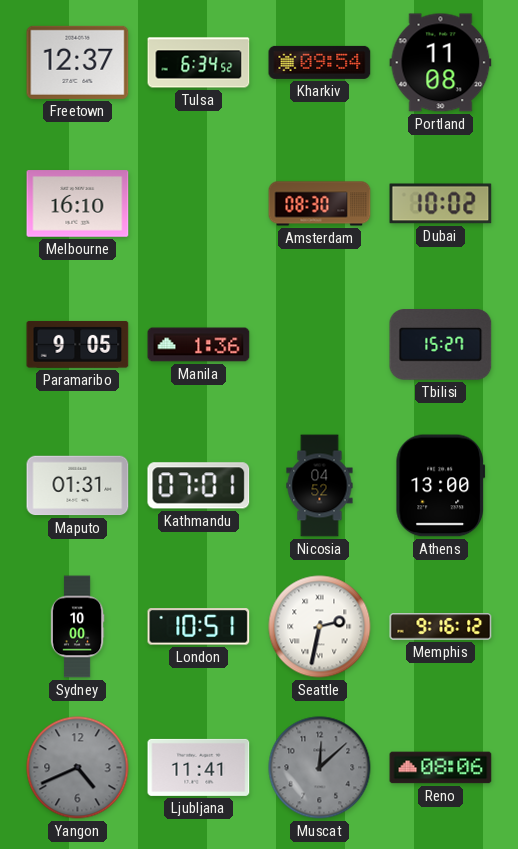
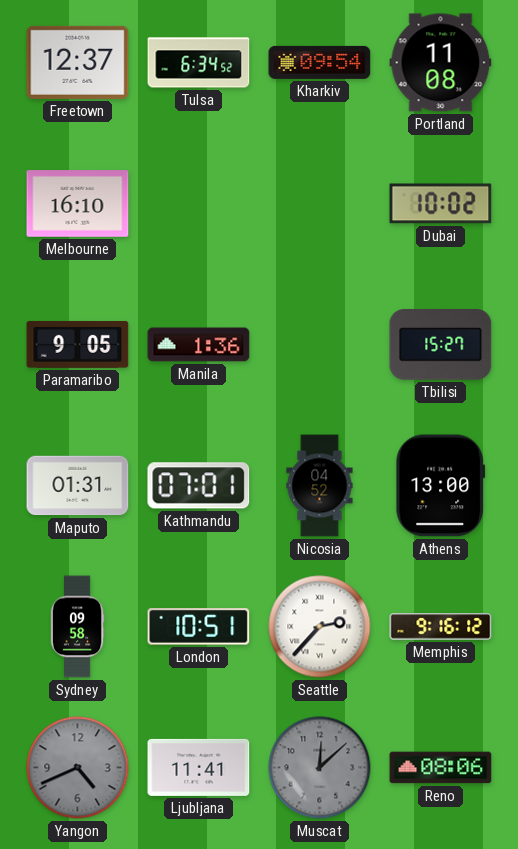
Amsterdam: 08:30 -> none (320, 204)
Sydney: 10:00 -> 09:58 (77, 627)
Seattle: 2:32 -> 2:37 (320, 627)
